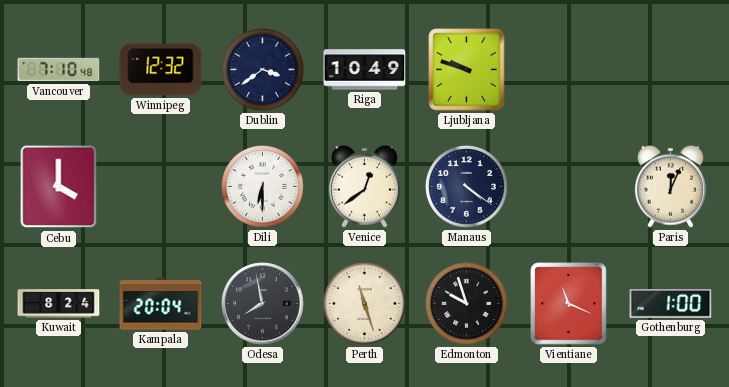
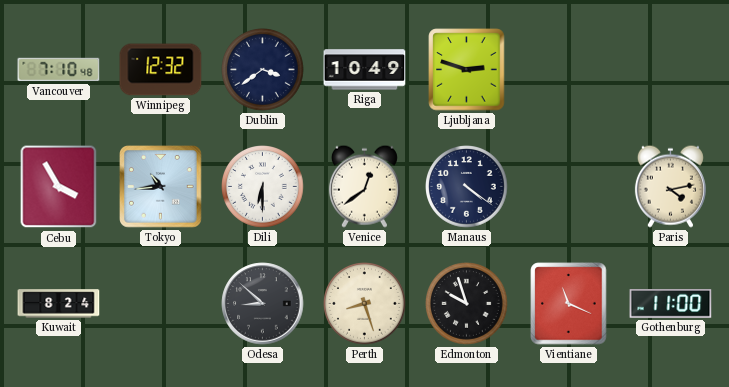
Ljubljana: 9:48 -> 2:48 (467, 70)
Cebu: 4:00 -> 3:55 (59, 187)
Tokyo: none -> 10:44 (161, 187)
Paris: 12:04 -> 4:13 (670, 186)
Kampala: 20:04 -> none (161, 304)
Odesa: 7:58 -> 8:52 (263, 304)
Perth: 11:27 -> 8:27 (365, 304)
Gothenburg: 1:00 -> 11:00 (671, 304)
